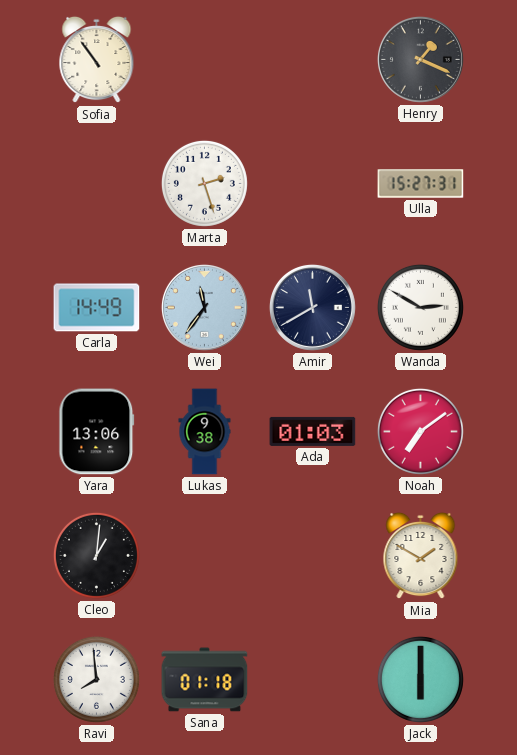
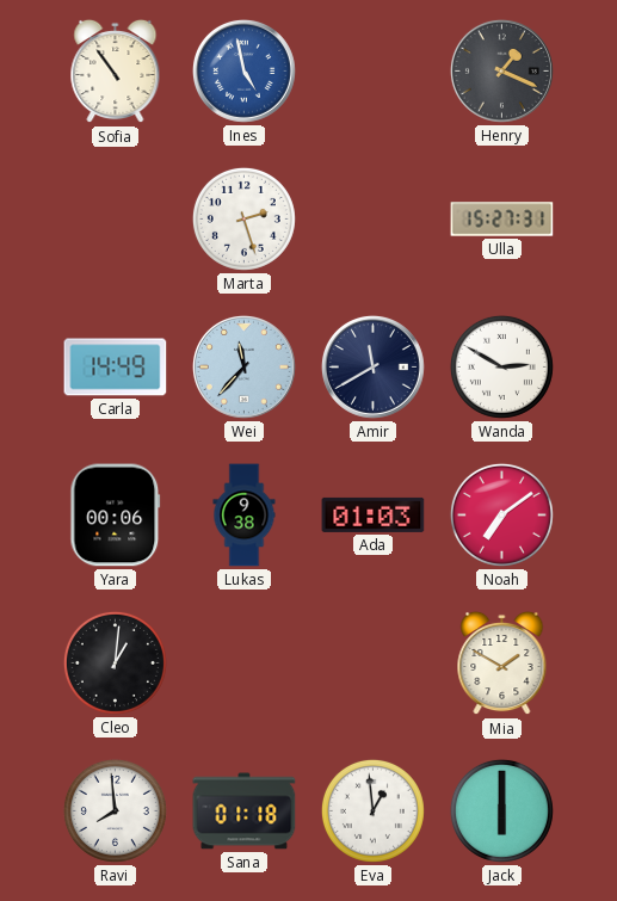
Ines: none -> 4:58 (243, 70)
Wei: 11:36 -> 11:37 (243, 366)
Yara: 13:06 -> 00:06 (116, 516)
Eva: none -> 12:59 (372, 810)
